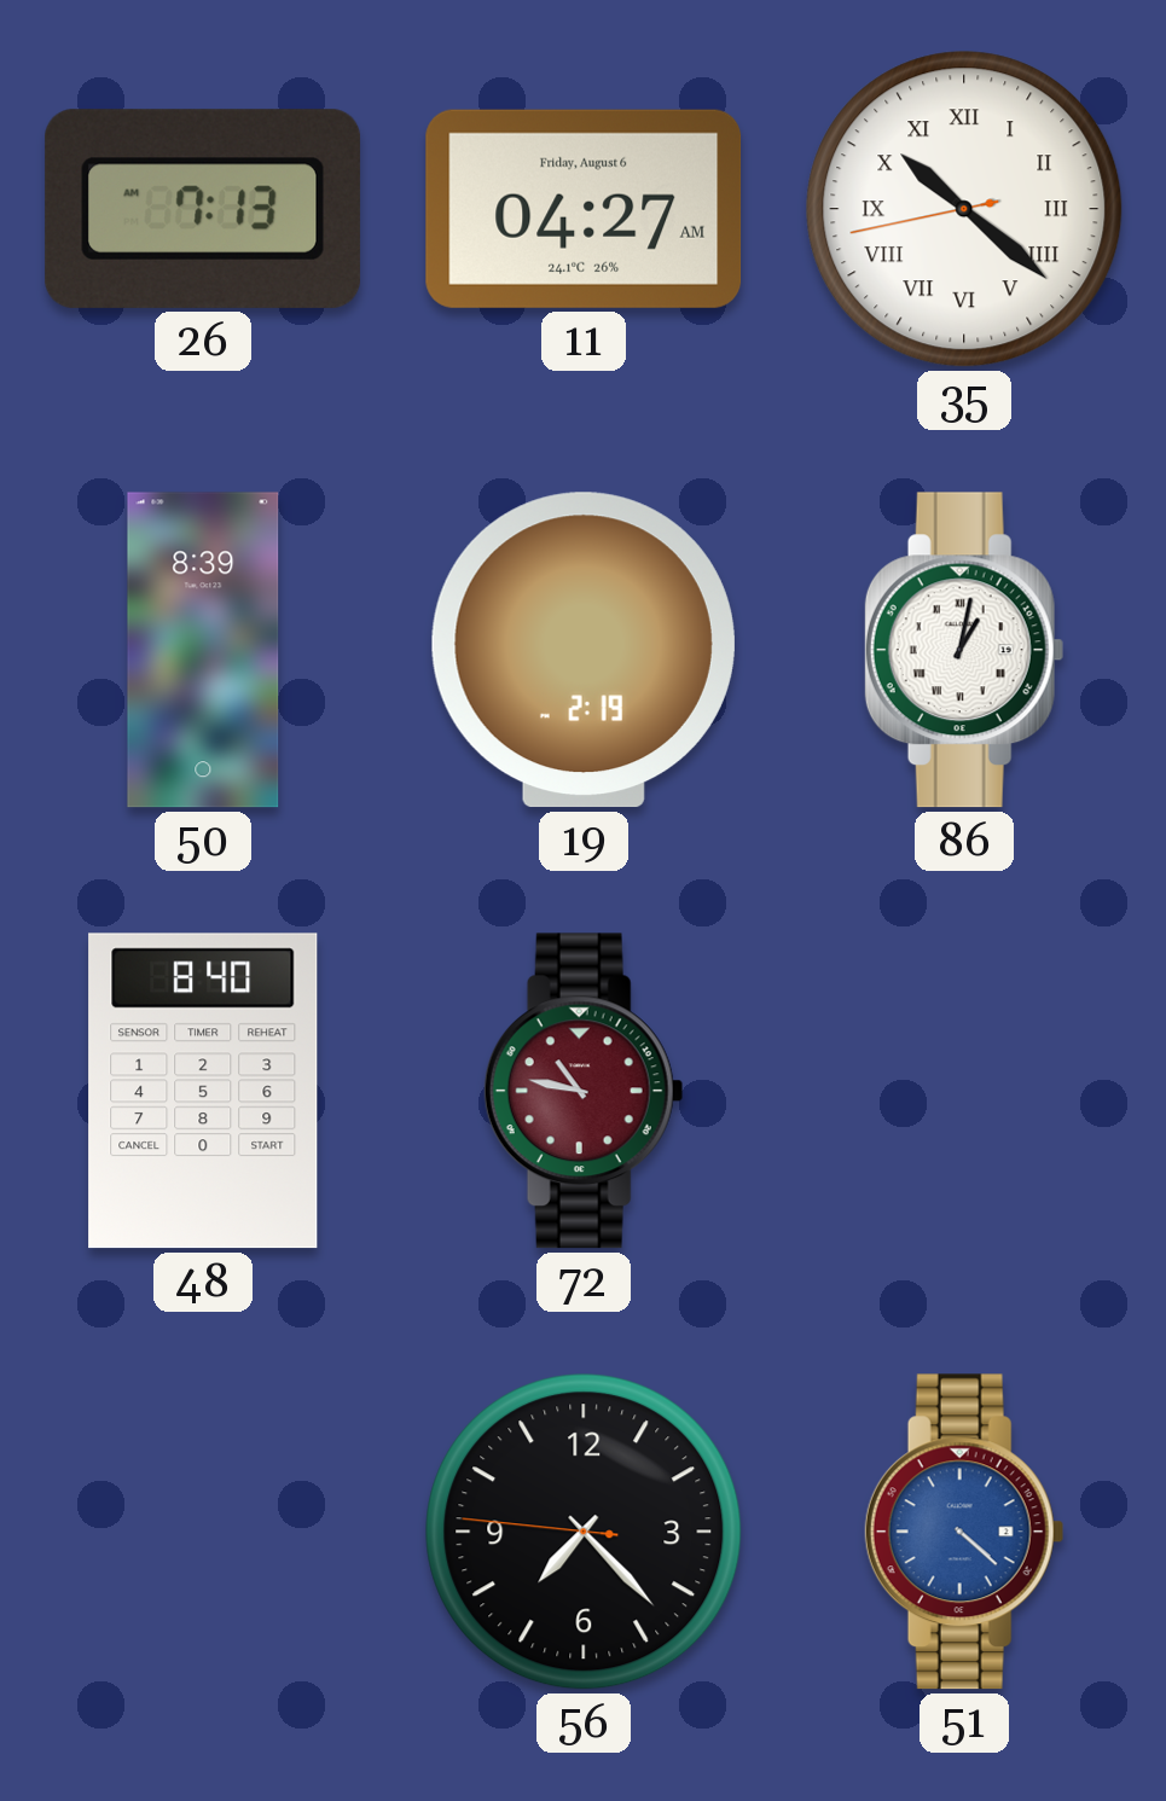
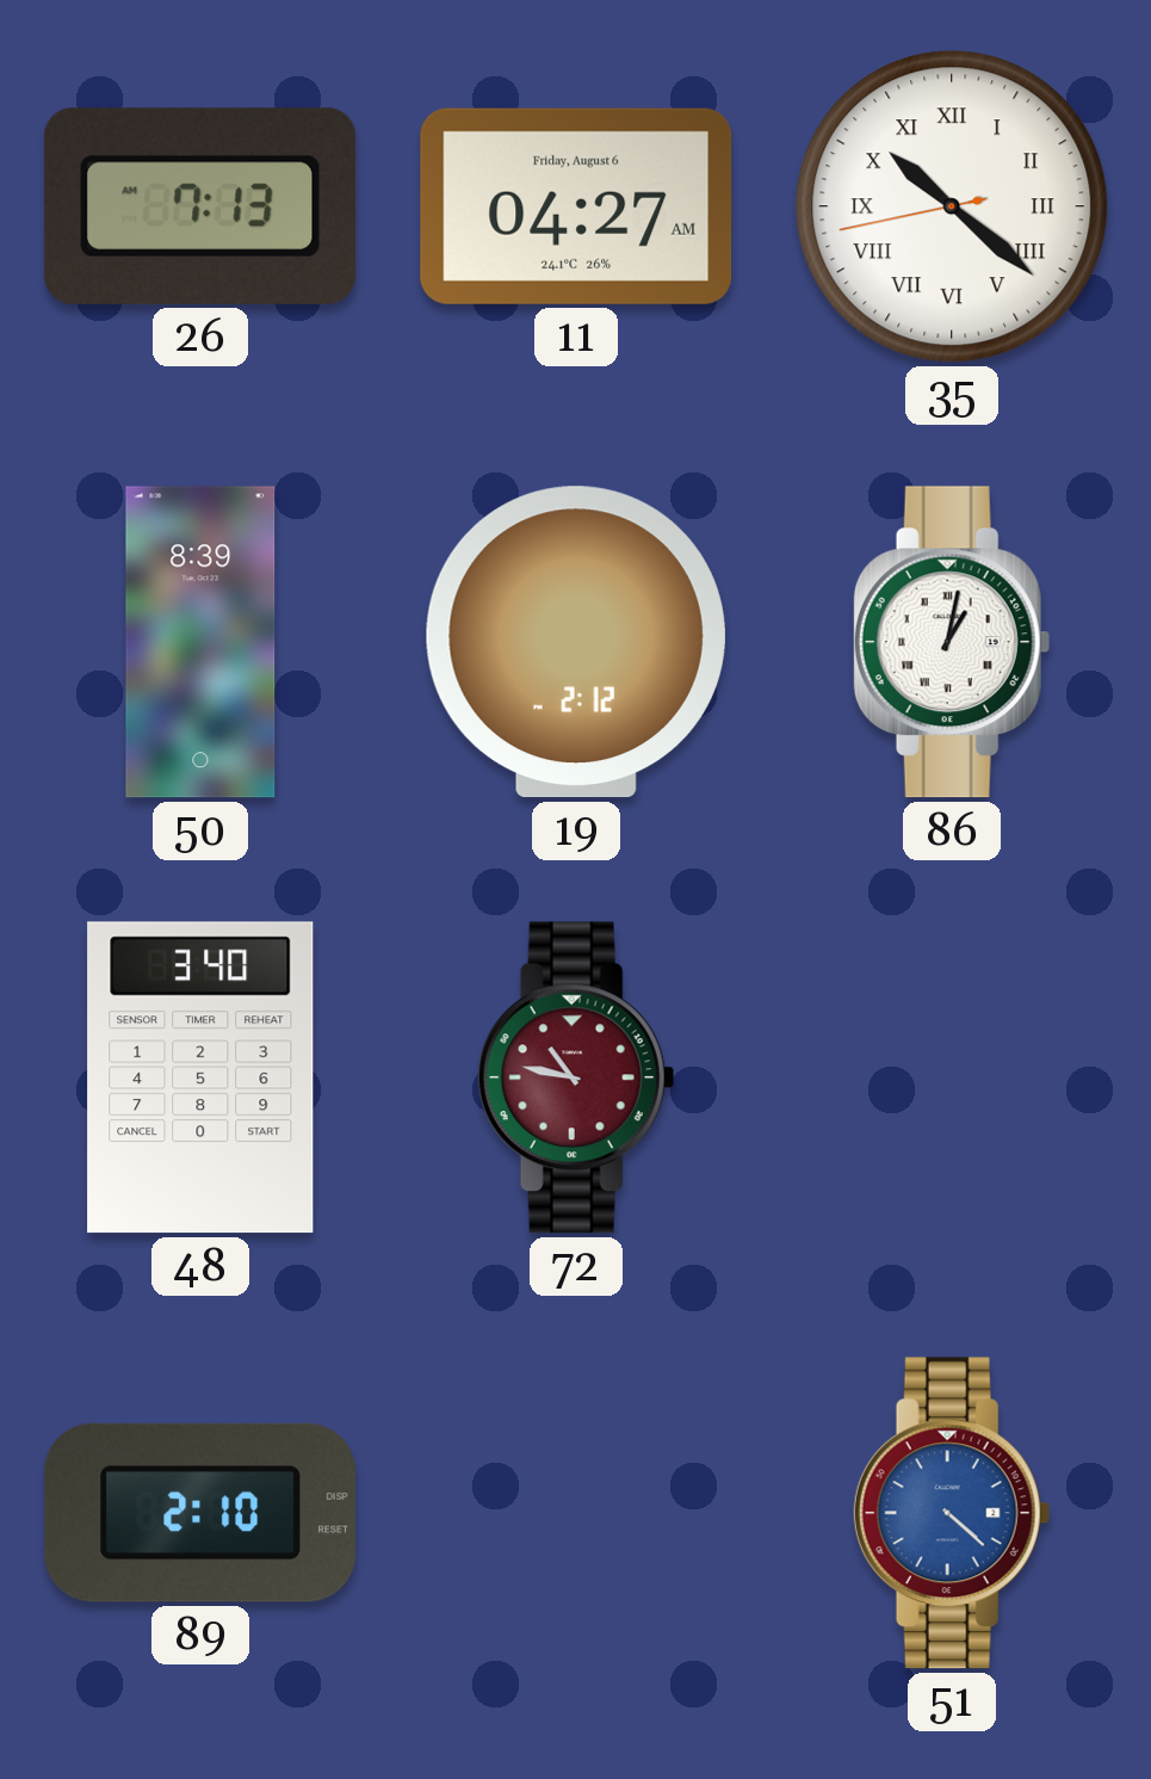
19: 2:19 -> 2:12 (576, 642)
48: 8:40 -> 3:40 (200, 1077)
89: none -> 2:10 (200, 1513)
56: 7:22 -> none (584, 1532)
